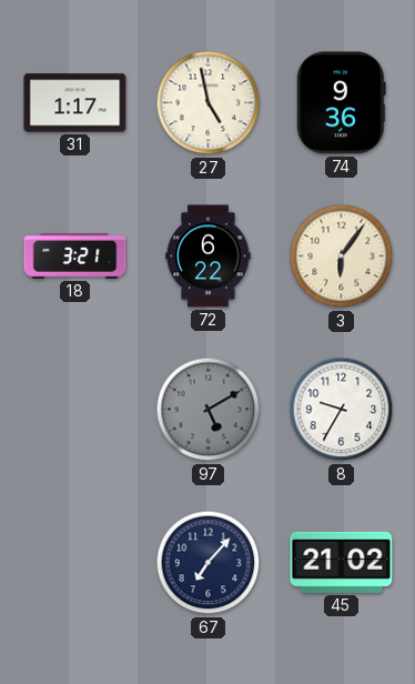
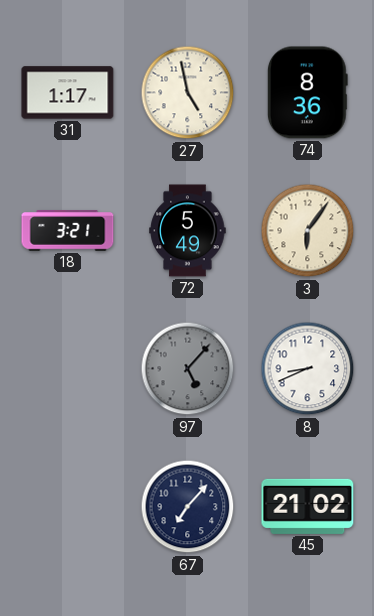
74: 9:36 -> 8:36 (307, 93)
72: 6:22 -> 5:49 (188, 231)
97: 5:10 -> 5:07 (188, 369)
8: 9:35 -> 8:41 (308, 369)
